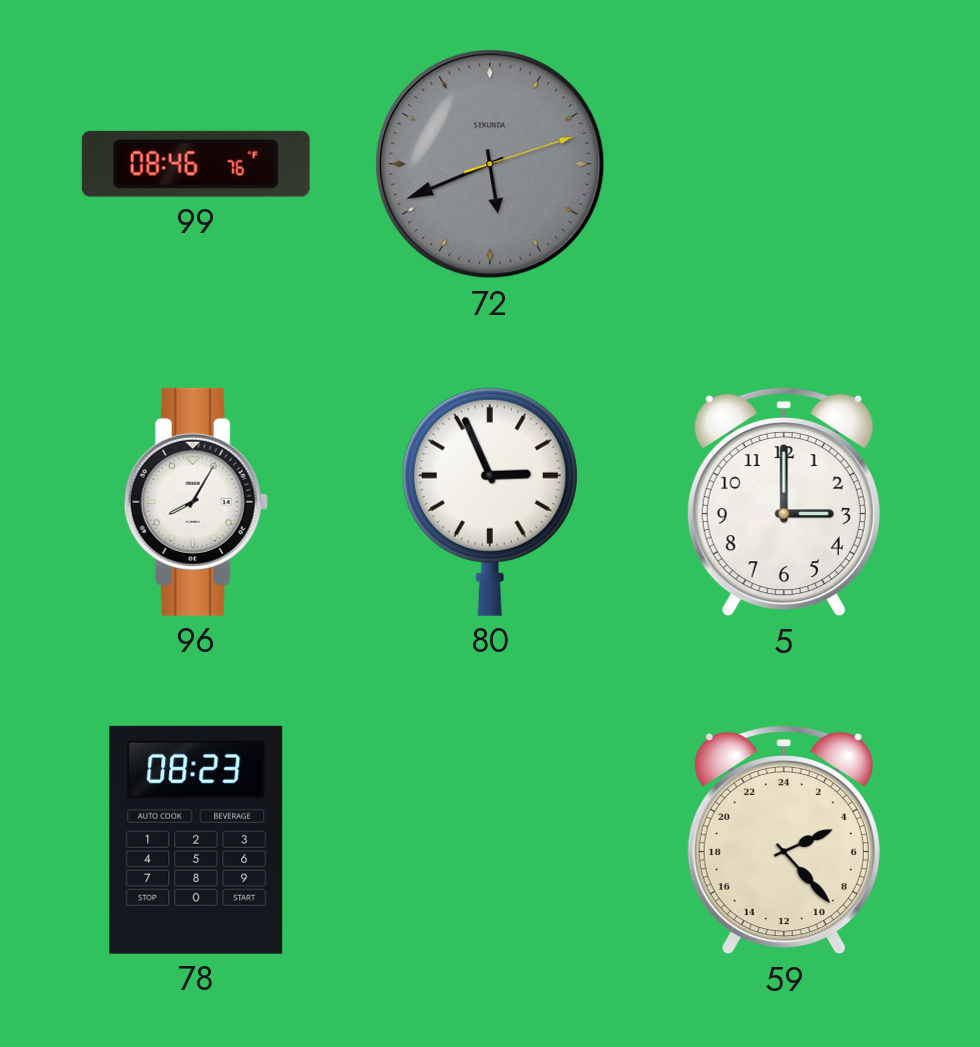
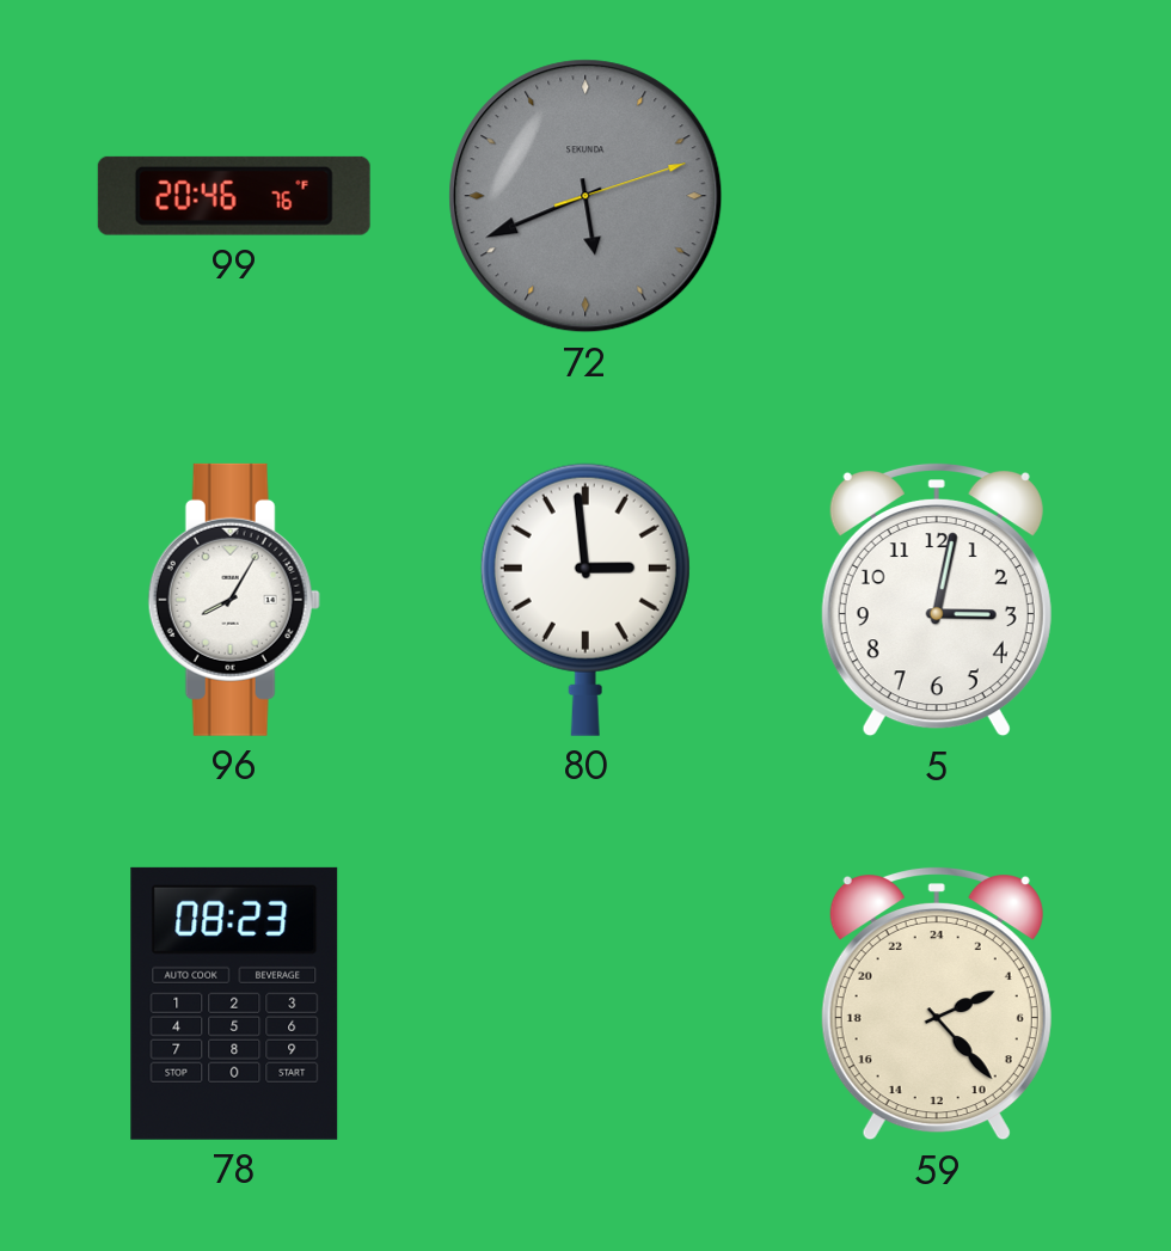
99: 08:46 -> 20:46 (234, 196)
80: 2:56 -> 2:59 (585, 600)
5: 3:00 -> 3:02 (937, 600)
